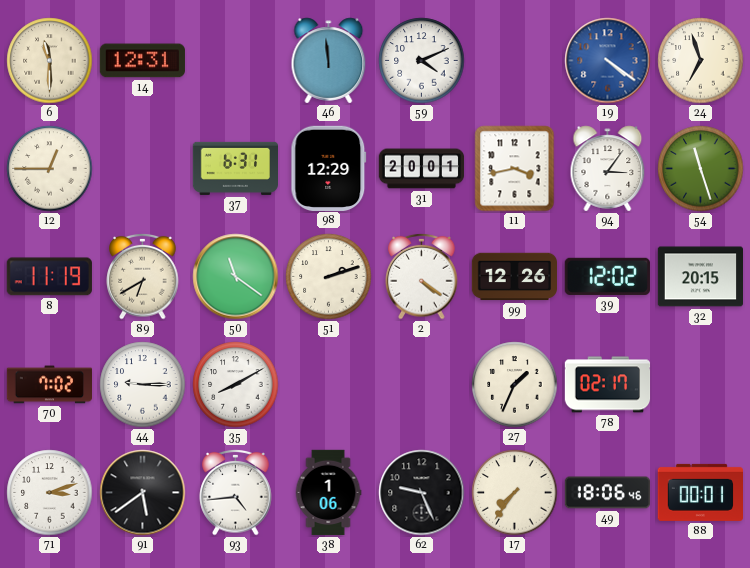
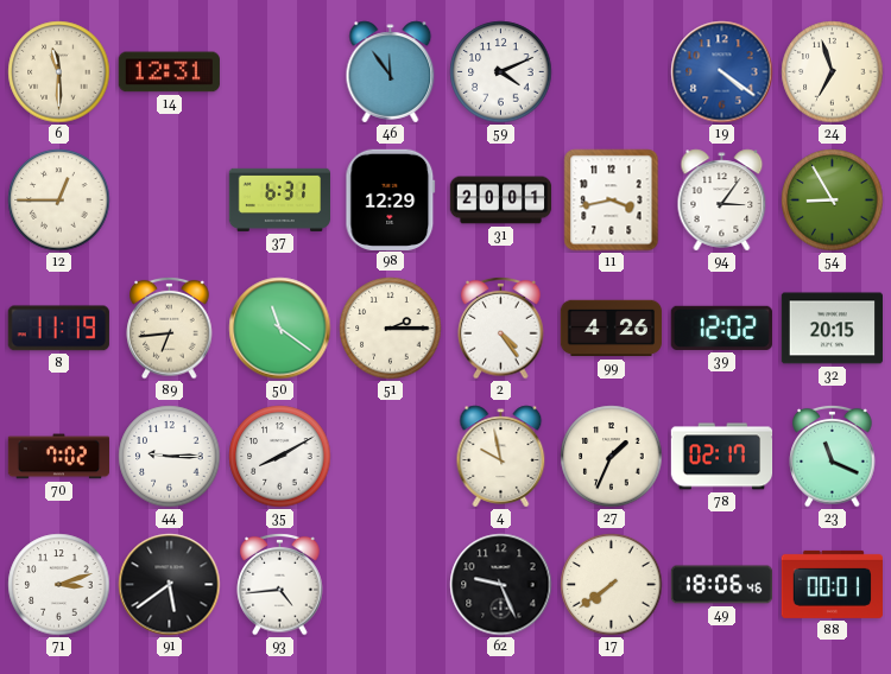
46: 11:59 -> 11:54 (391, 72)
54: 11:27 -> 8:55 (833, 201)
89: 6:40 -> 6:44 (170, 328)
51: 2:12 -> 2:15 (391, 329)
2: 4:21 -> 4:24 (501, 328)
99: 12:26 -> 4:26 (612, 329)
4: none -> 9:58 (501, 457)
23: none -> 11:19 (833, 456)
38: 1:06 -> none (328, 493)
17: 7:36 -> 7:39 (612, 585)
